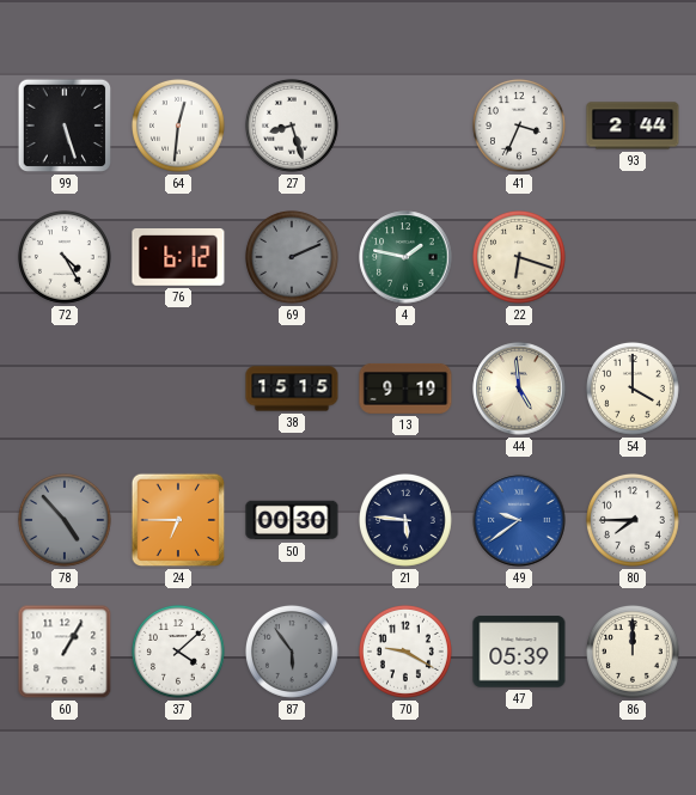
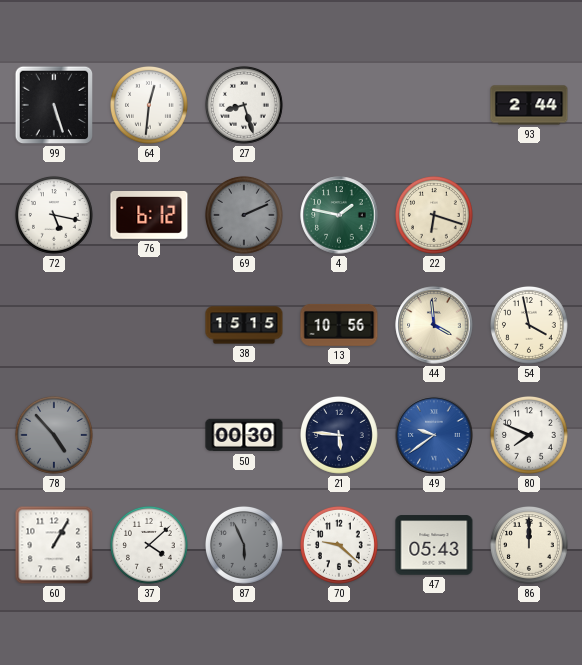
41: 3:34 -> none (519, 126)
72: 4:25 -> 5:17 (54, 215)
13: 9:19 -> 10:56 (339, 325)
44: 4:59 -> 3:59 (434, 325)
54: 4:00 -> 3:58 (529, 325)
24: 6:45 -> none (178, 520)
80: 7:45 -> 7:49 (529, 435)
87: 5:54 -> 5:56 (244, 545)
70: 9:20 -> 9:22 (339, 545)
47: 05:39 -> 05:43 (434, 545)
